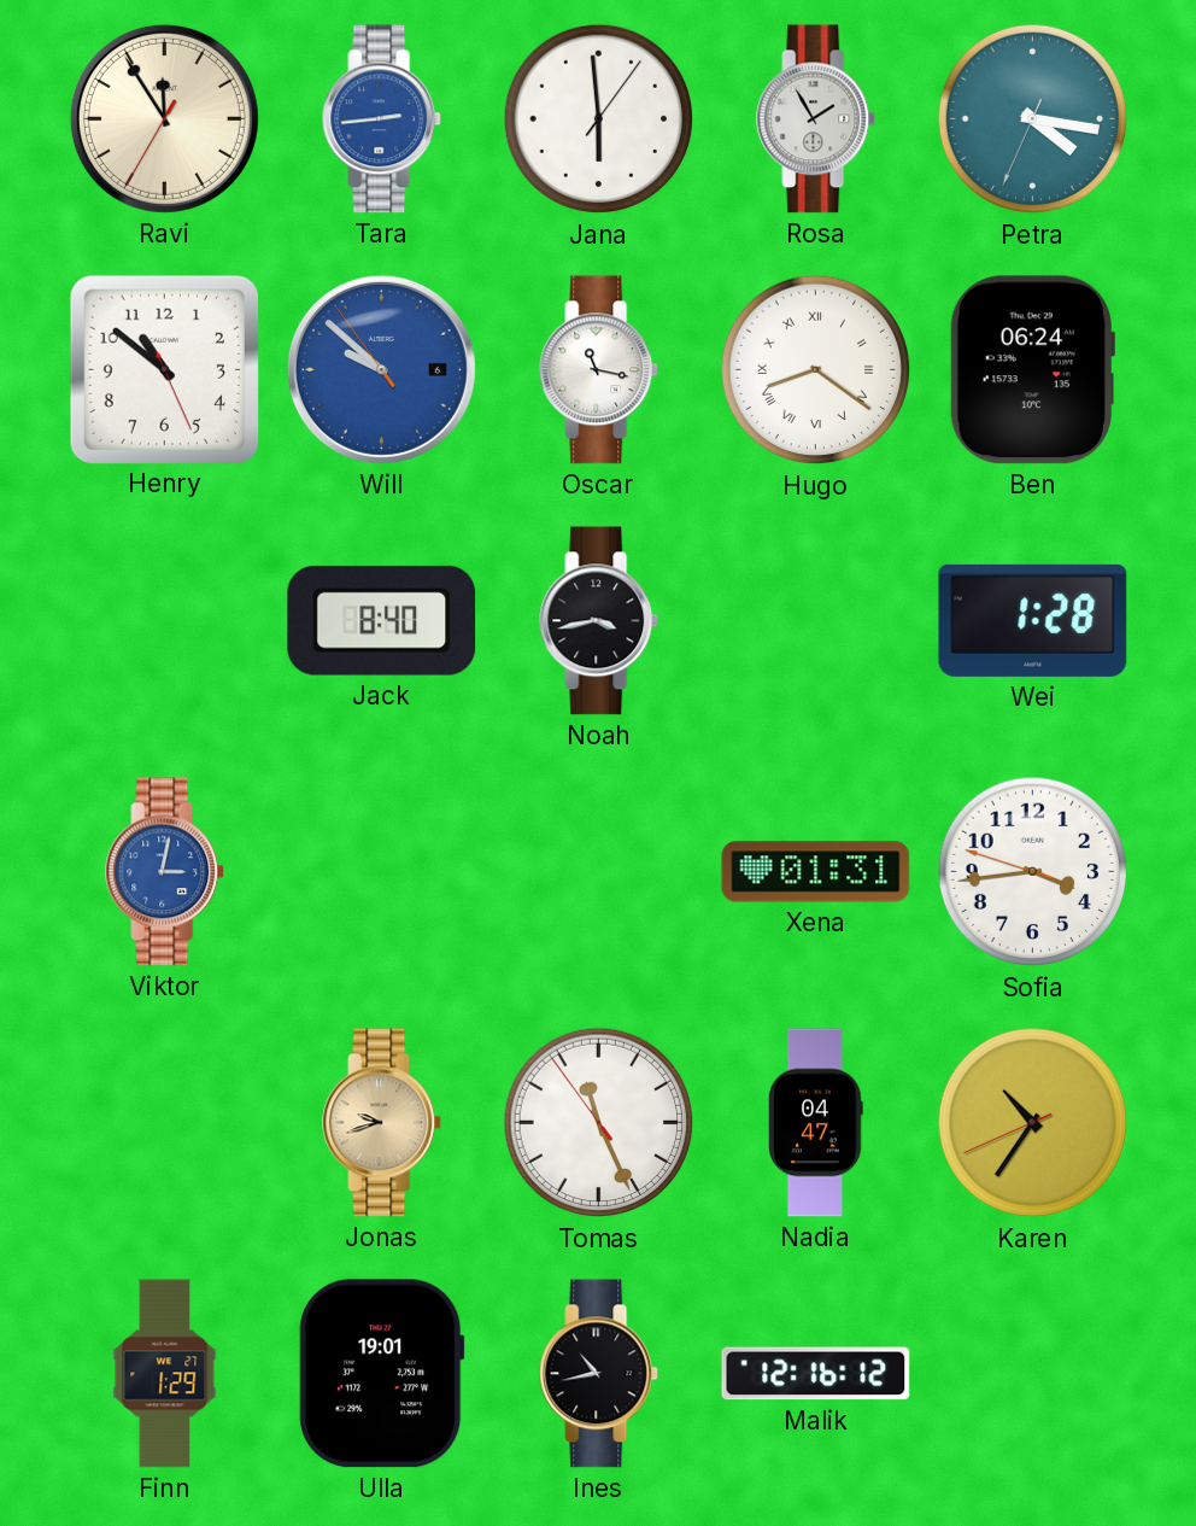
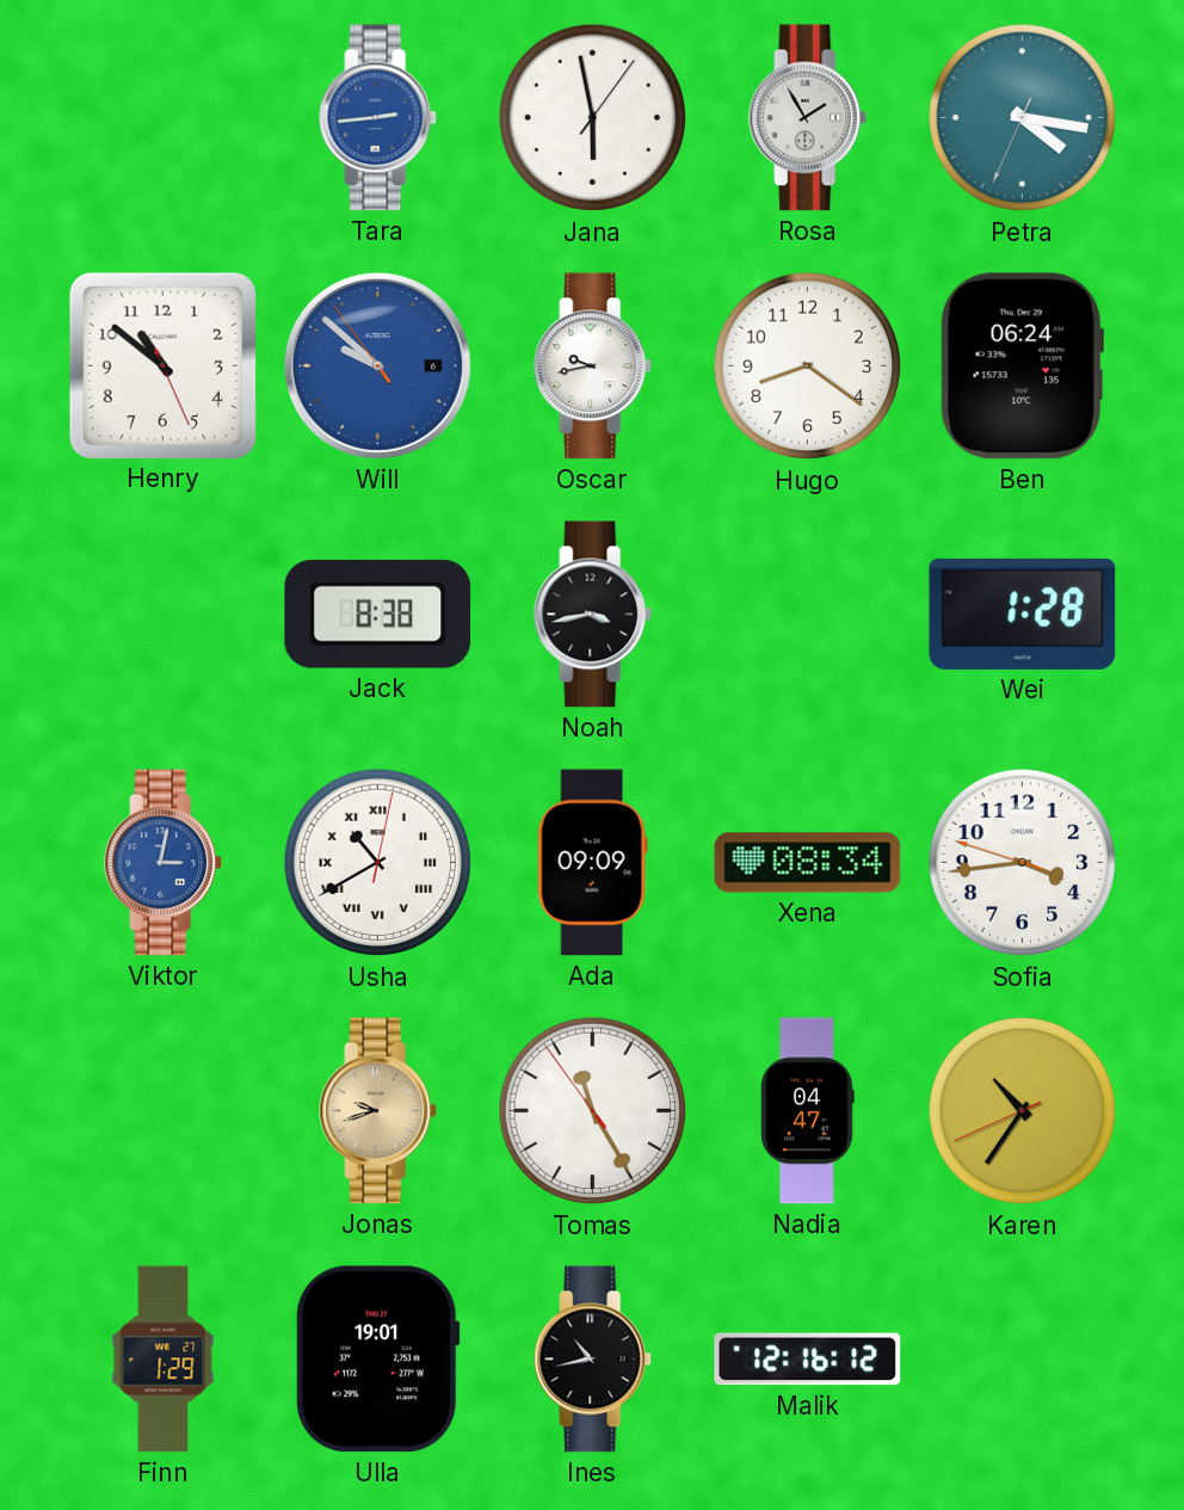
Ravi: 11:54 -> none (164, 118)
Jana: 5:59 -> 5:58 (593, 118)
Oscar: 11:17 -> 9:43 (593, 366)
Hugo numerals: Roman -> Arabic (808, 366)
Jack: 8:40 -> 8:38 (378, 614)
Usha: none -> 10:40 (378, 863)
Ada: none -> 09:09 (592, 863)
Xena: 01:31 -> 08:34 (808, 863)
Tomas: 11:25 -> 11:24 (593, 1111)
